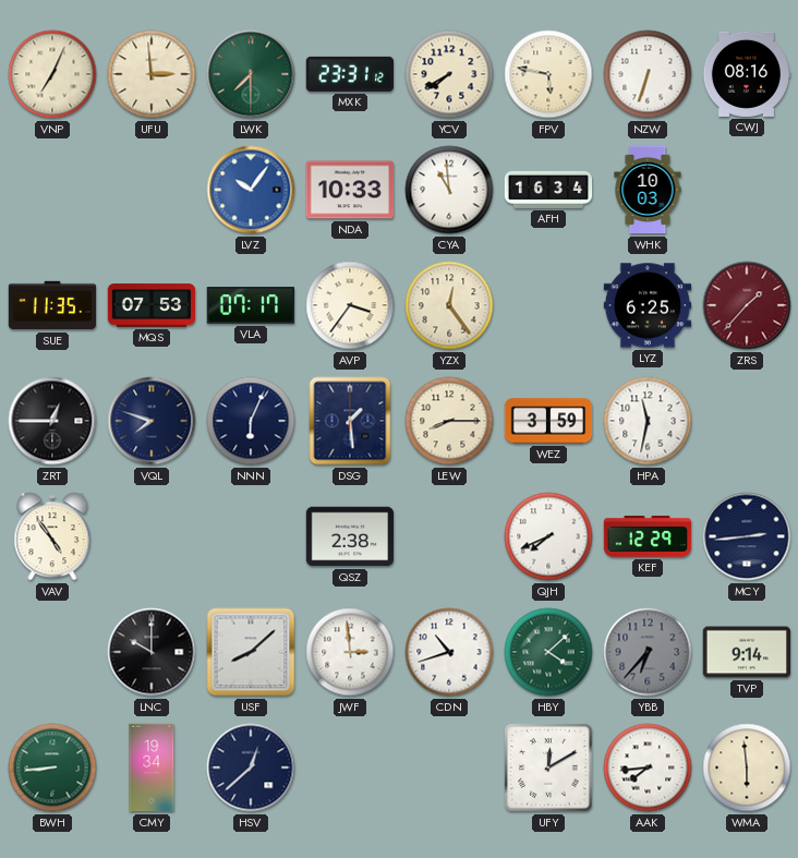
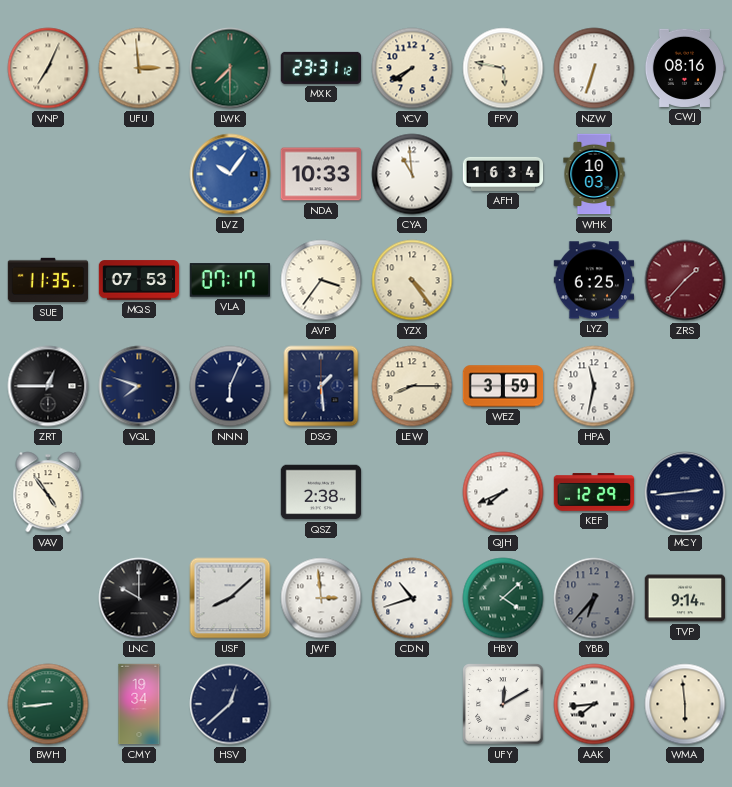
YZX: 12:24 -> 4:24 (412, 280)
